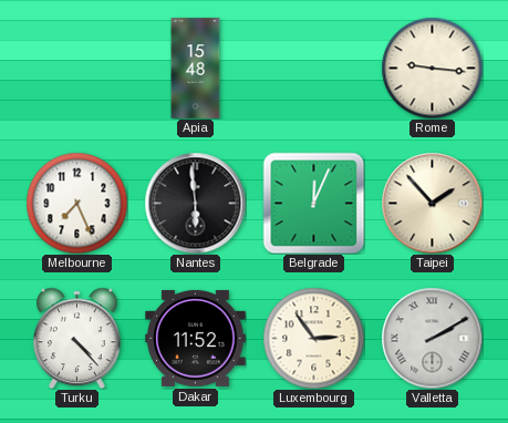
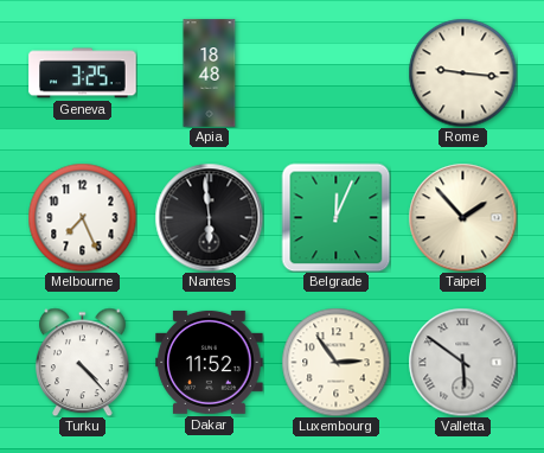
Geneva: none -> 3:25 (83, 74)
Apia: 15:48 -> 18:48 (210, 74)
Valletta: 2:10 -> 5:51 (462, 362)
